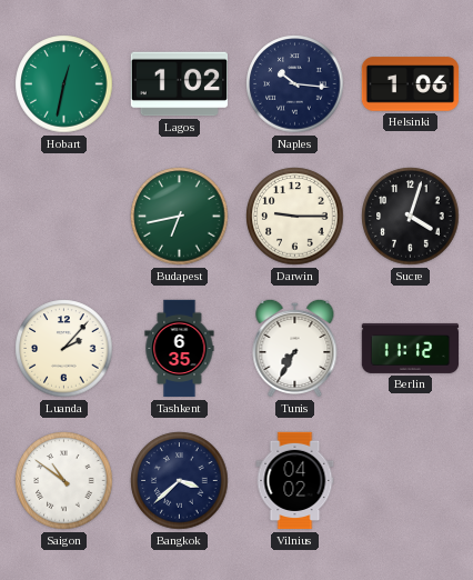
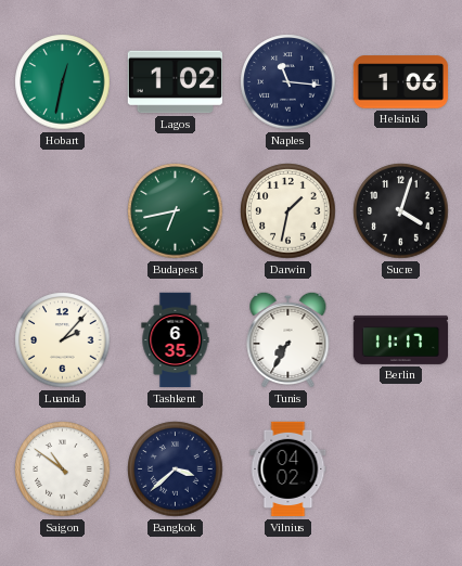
Naples: 10:16 -> 11:16 (288, 82)
Darwin: 9:15 -> 1:32 (288, 211)
Berlin: 11:12 -> 11:17 (401, 339)
